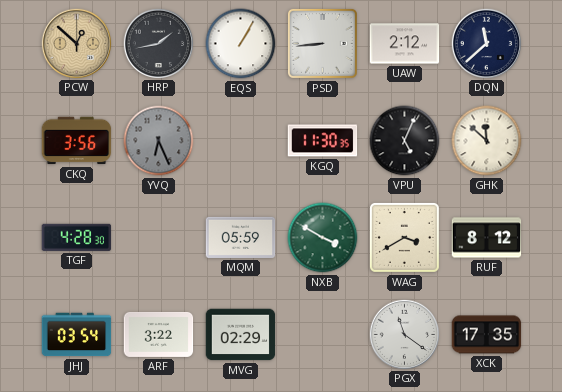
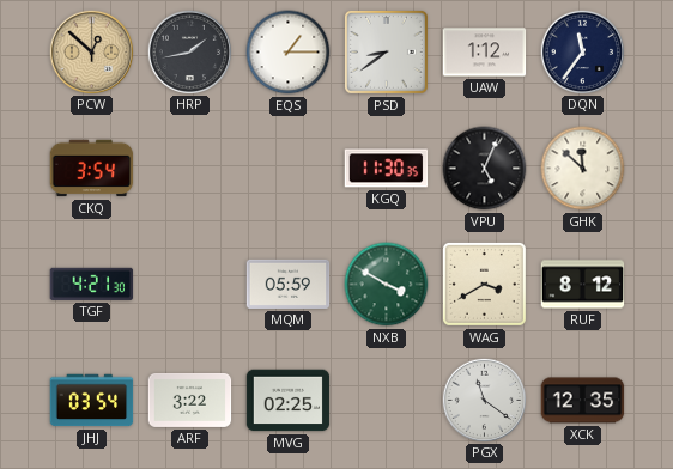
EQS: 1:05 -> 1:15 (289, 53)
PSD: 8:44 -> 8:39 (386, 51)
UAW: 2:12 -> 1:12 (485, 53)
DQN: 11:38 -> 11:36 (582, 51)
CKQ: 3:56 -> 3:54 (92, 169)
YVQ: 6:26 -> none (159, 141)
TGF: 4:28 -> 4:21 (92, 284)
MVG: 02:29 -> 02:25 (289, 401)
XCK: 17:35 -> 12:35 (583, 401)
